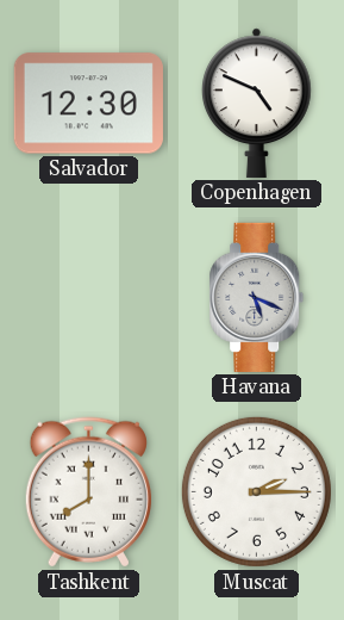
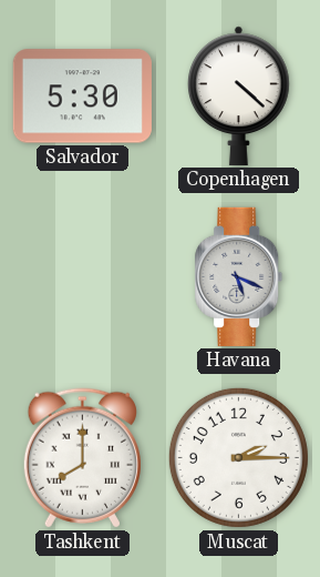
Salvador: 12:30 -> 5:30 (82, 97)
Copenhagen: 4:49 -> 4:22 (239, 95)
